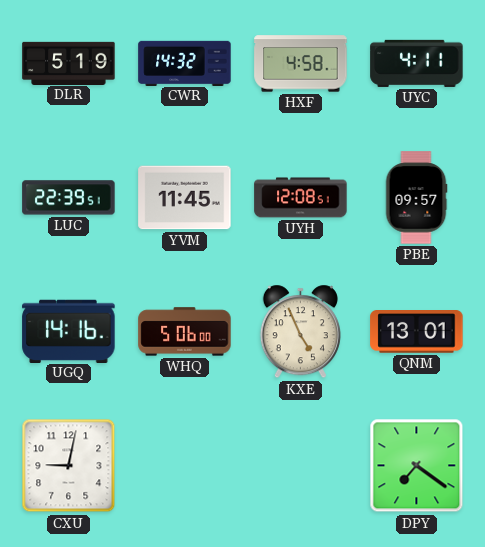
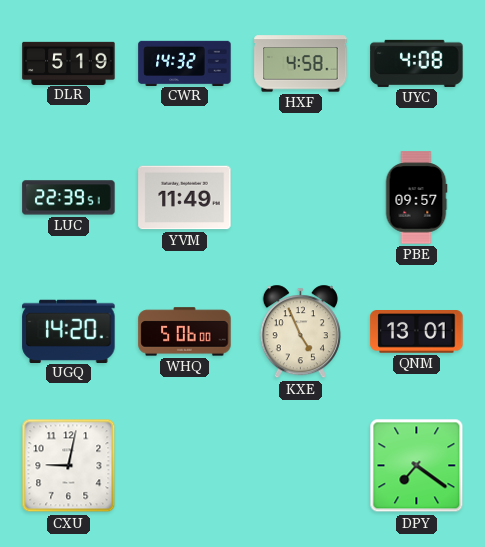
UYC: 4:11 -> 4:08 (417, 63)
YVM: 11:45 -> 11:49 (185, 198)
UYH: 12:08 -> none (301, 198)
UGQ: 14:16 -> 14:20 (69, 331)
